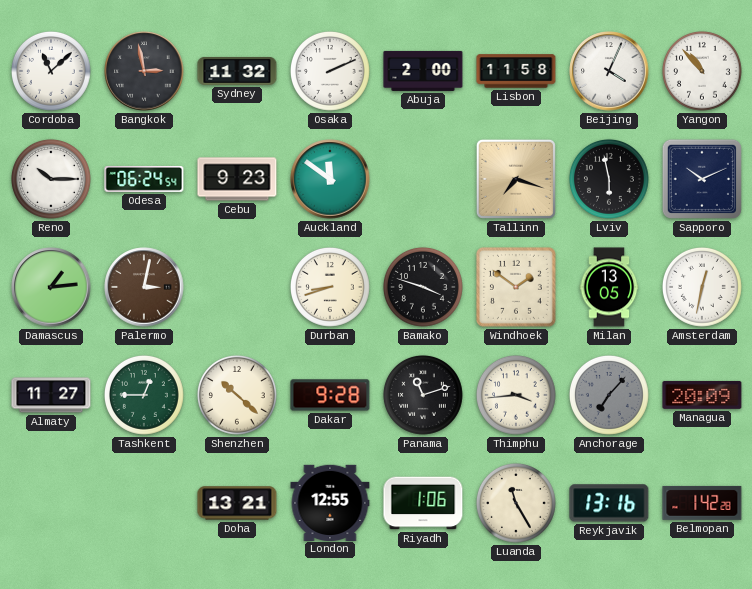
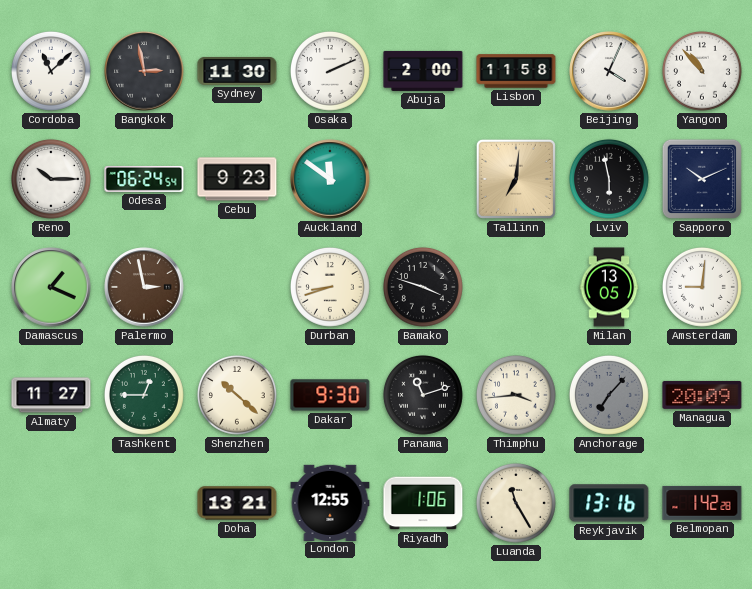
Sydney: 11:32 -> 11:30 (237, 71)
Tallinn: 7:18 -> 7:01 (516, 179)
Damascus: 1:14 -> 1:19 (51, 287)
Palermo: 3:02 -> 2:58 (144, 287)
Windhoek: 1:51 -> none (516, 287)
Amsterdam: 12:32 -> 9:01 (702, 287)
Dakar: 9:28 -> 9:30 (330, 395)
